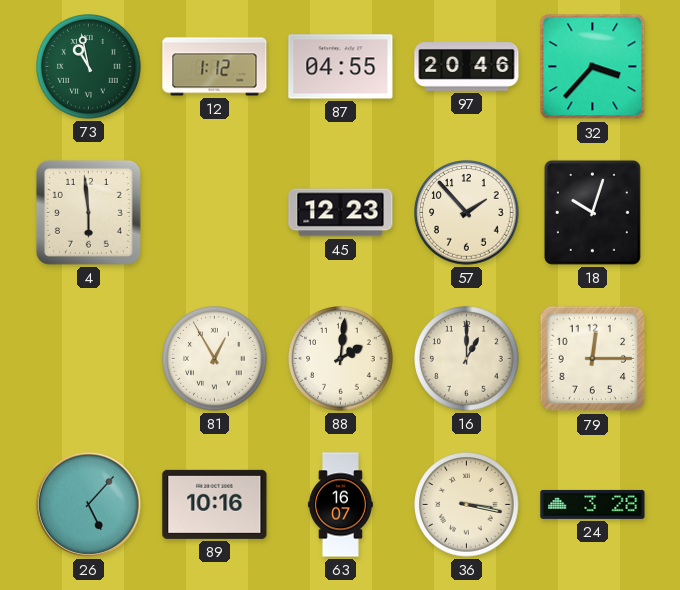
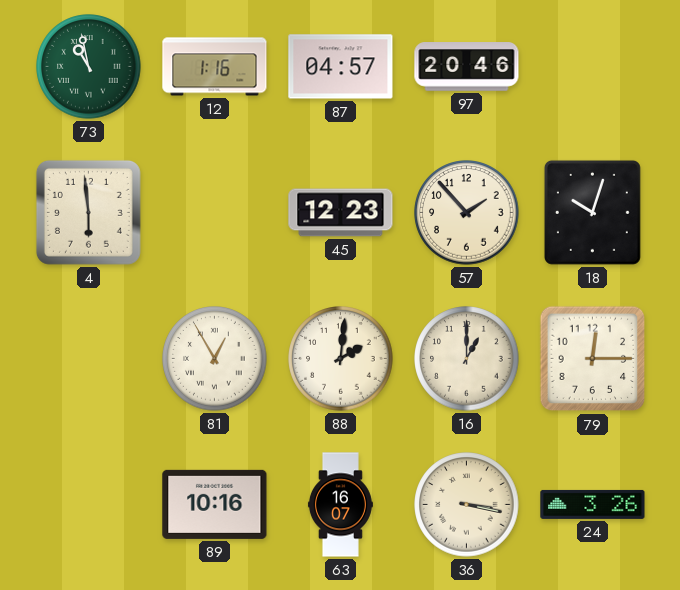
12: 1:12 -> 1:16 (215, 67)
87: 04:55 -> 04:57 (341, 67)
32: 3:37 -> none (593, 67)
26: 5:07 -> none (88, 504)
24: 3:28 -> 3:26 (593, 504)
